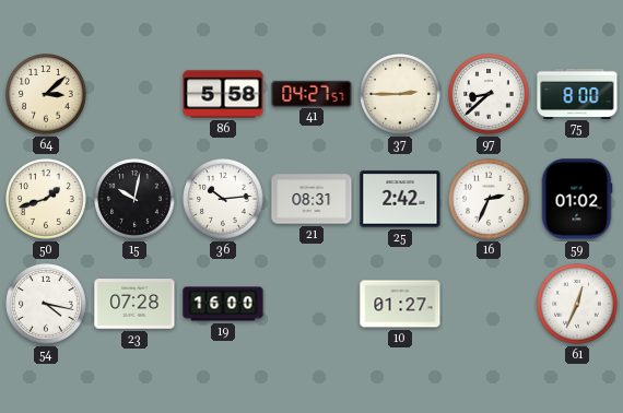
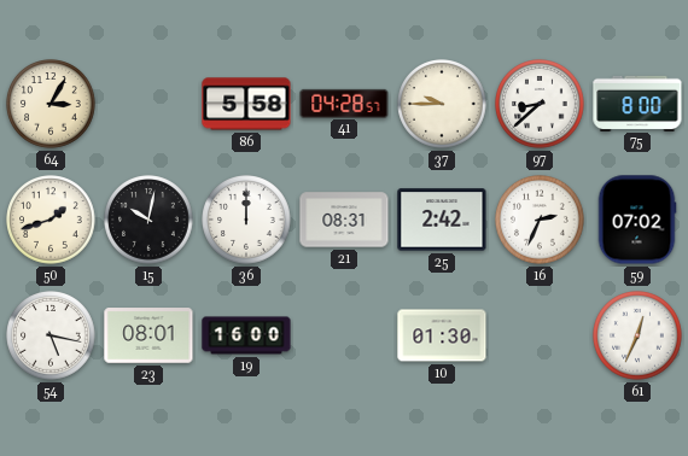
64: 3:08 -> 3:05 (51, 104)
41: 04:27 -> 04:28 (344, 103)
37: 2:45 -> 9:45 (442, 104)
36: 10:14 -> 12:00 (246, 220)
59: 01:02 -> 07:02 (637, 220)
54: 4:17 -> 5:17 (51, 335)
23: 07:28 -> 08:01 (148, 335)
10: 01:27 -> 01:30 (442, 335)
